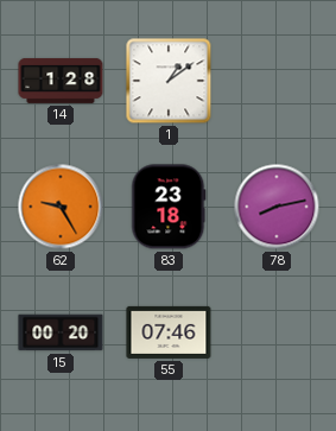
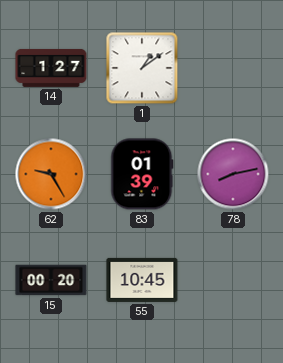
14: 1:28 -> 1:27 (51, 68)
83: 23:18 -> 01:39 (142, 174)
55: 07:46 -> 10:45 (142, 280)
